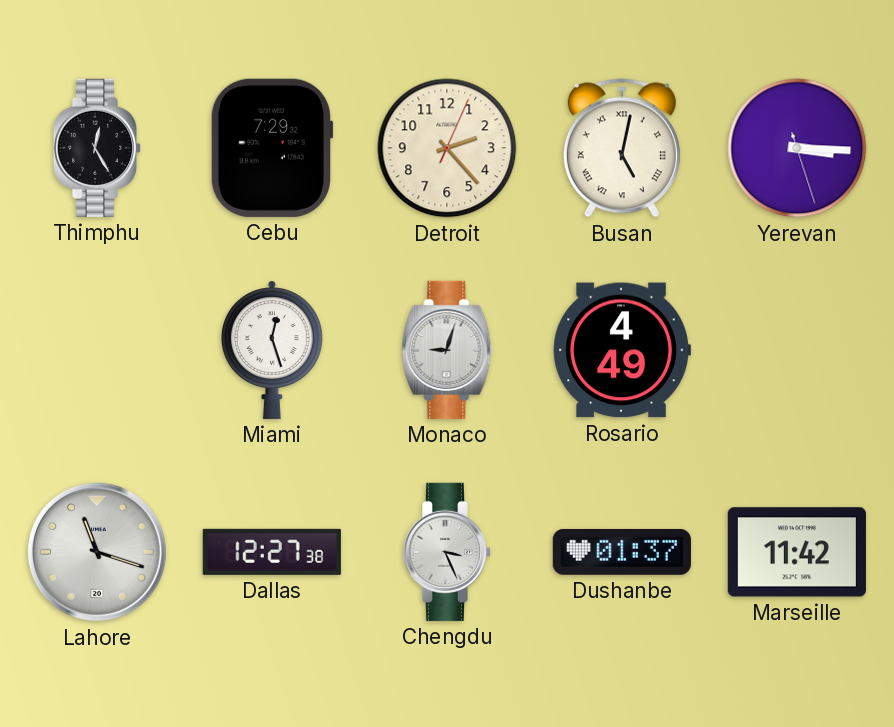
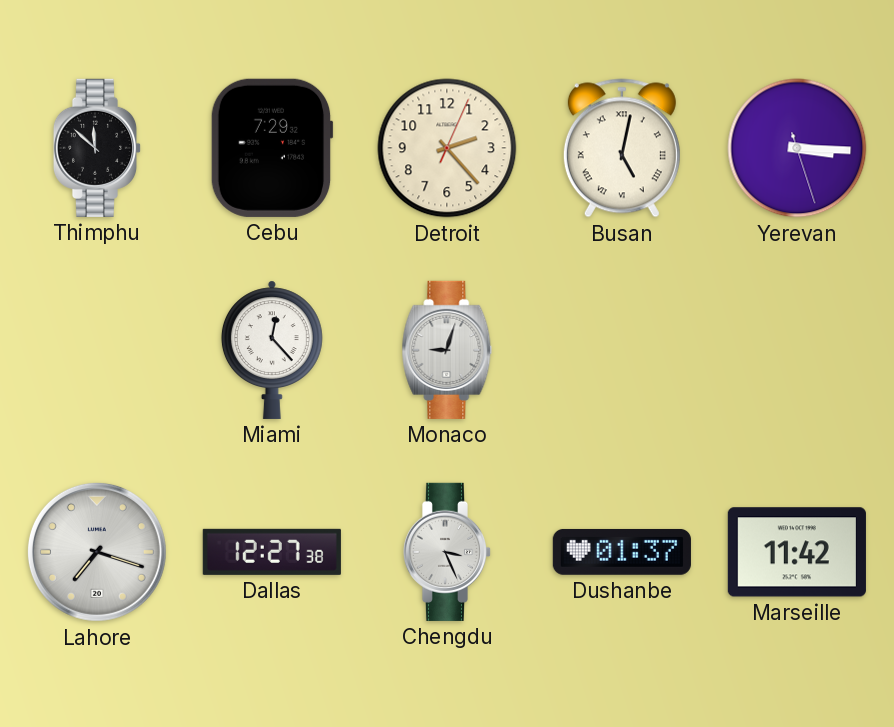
Thimphu: 12:25 -> 11:52 (97, 148)
Miami: 12:27 -> 12:23 (272, 350)
Rosario: 4:49 -> none (622, 350)
Lahore: 11:18 -> 7:18 (97, 552)
